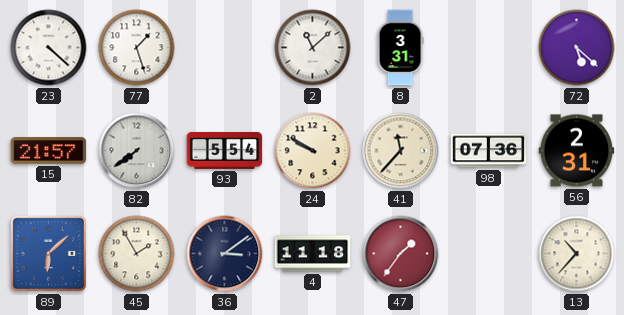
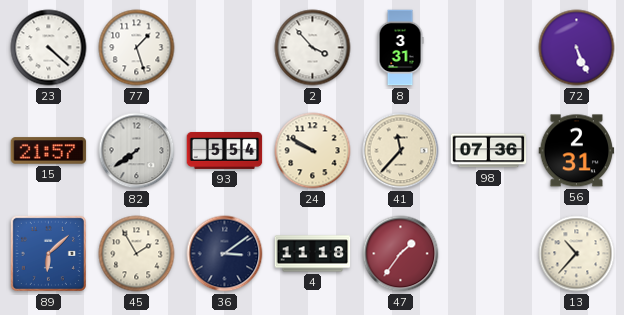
2: 11:08 -> 3:53 (313, 48)
72: 5:22 -> 5:26 (577, 48)
